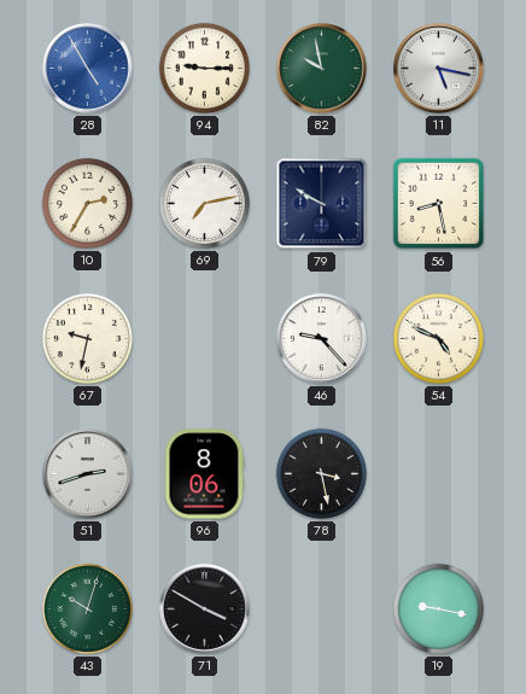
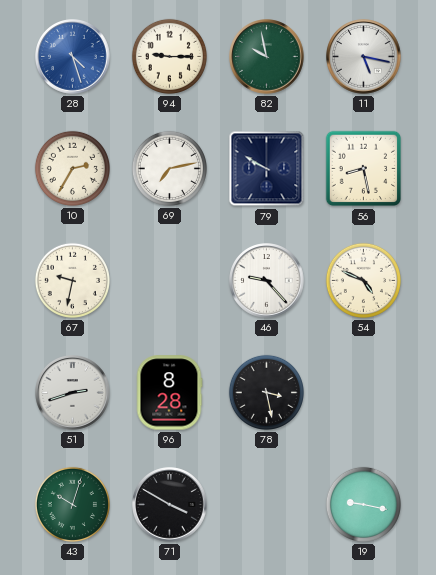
28: 4:55 -> 4:27 (73, 57)
96: 8:06 -> 8:28 (169, 393)
